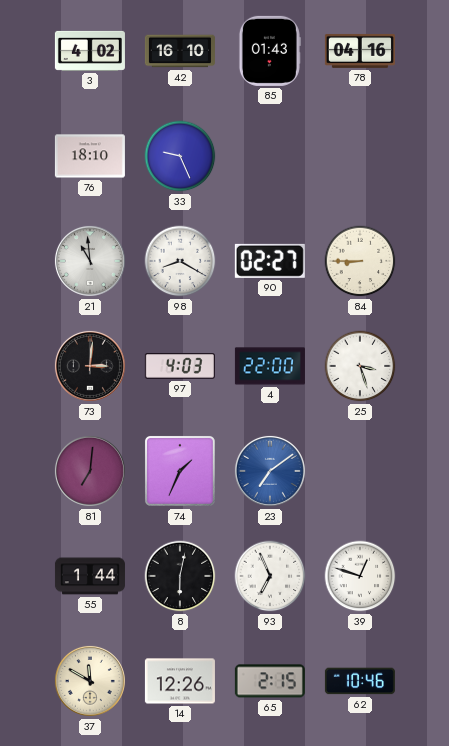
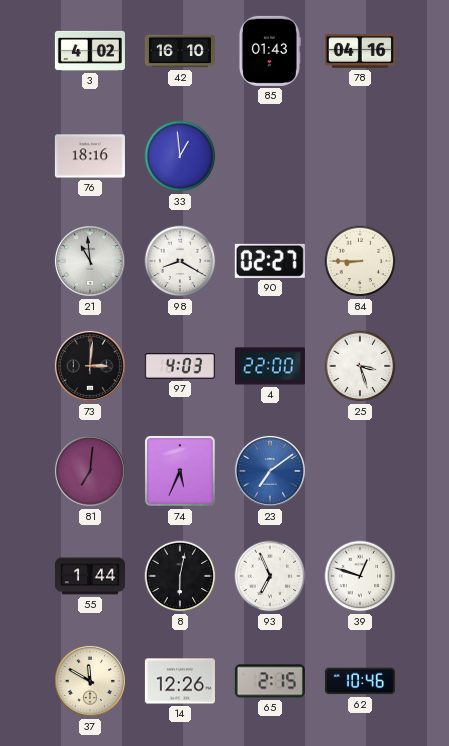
76: 18:10 -> 18:16 (90, 156)
33: 9:26 -> 12:59 (180, 156)
74: 1:34 -> 5:34 (180, 471)
